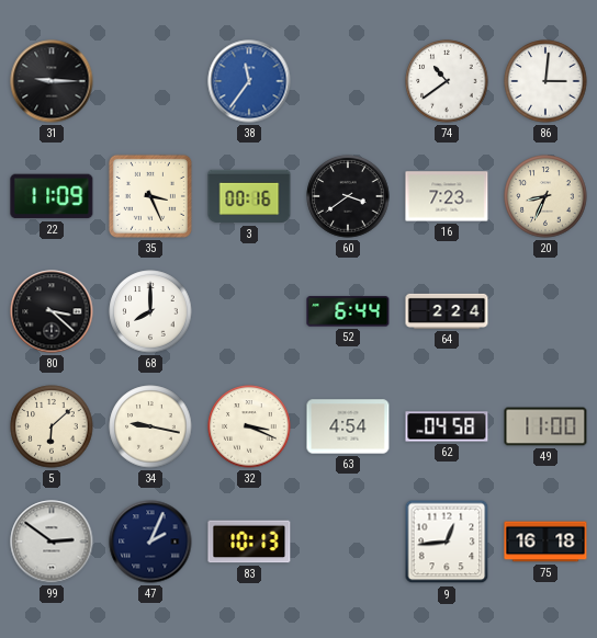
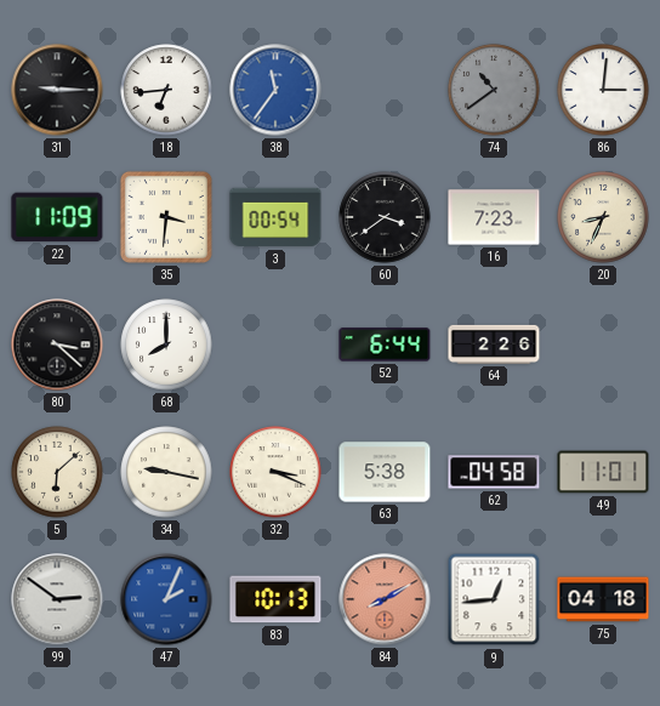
18: none -> 6:44 (166, 90)
74 dial: white -> grey (494, 90)
35: 3:26 -> 3:31 (166, 217)
3: 00:16 -> 00:54 (275, 217)
64: 2:24 -> 2:26 (494, 345)
63: 4:54 -> 5:38 (385, 472)
49: 11:00 -> 11:01 (603, 472)
47 dial: navy -> blue (166, 599)
84: none -> 8:10 (385, 599)
75: 16:18 -> 04:18 (603, 599)
